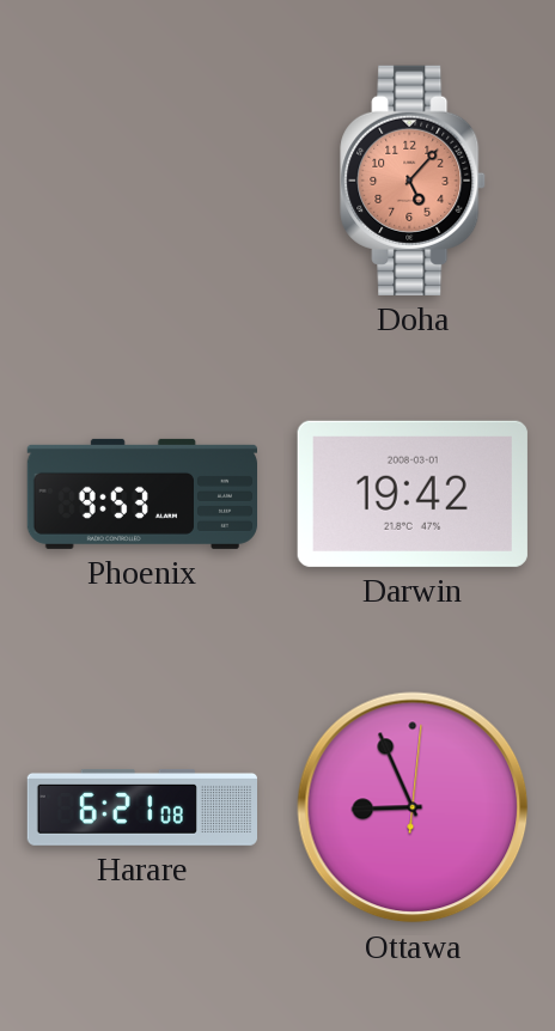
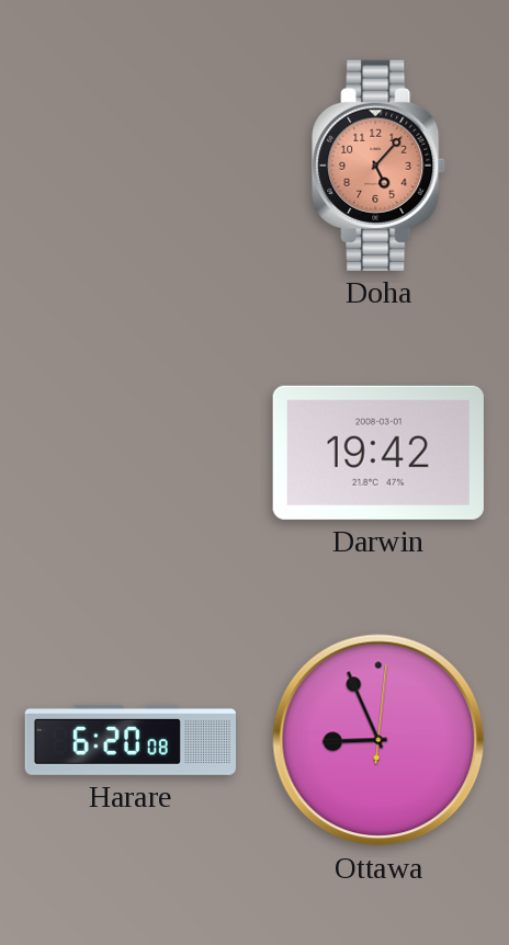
Phoenix: 9:53 -> none (141, 494)
Harare: 6:21 -> 6:20 (129, 740)
